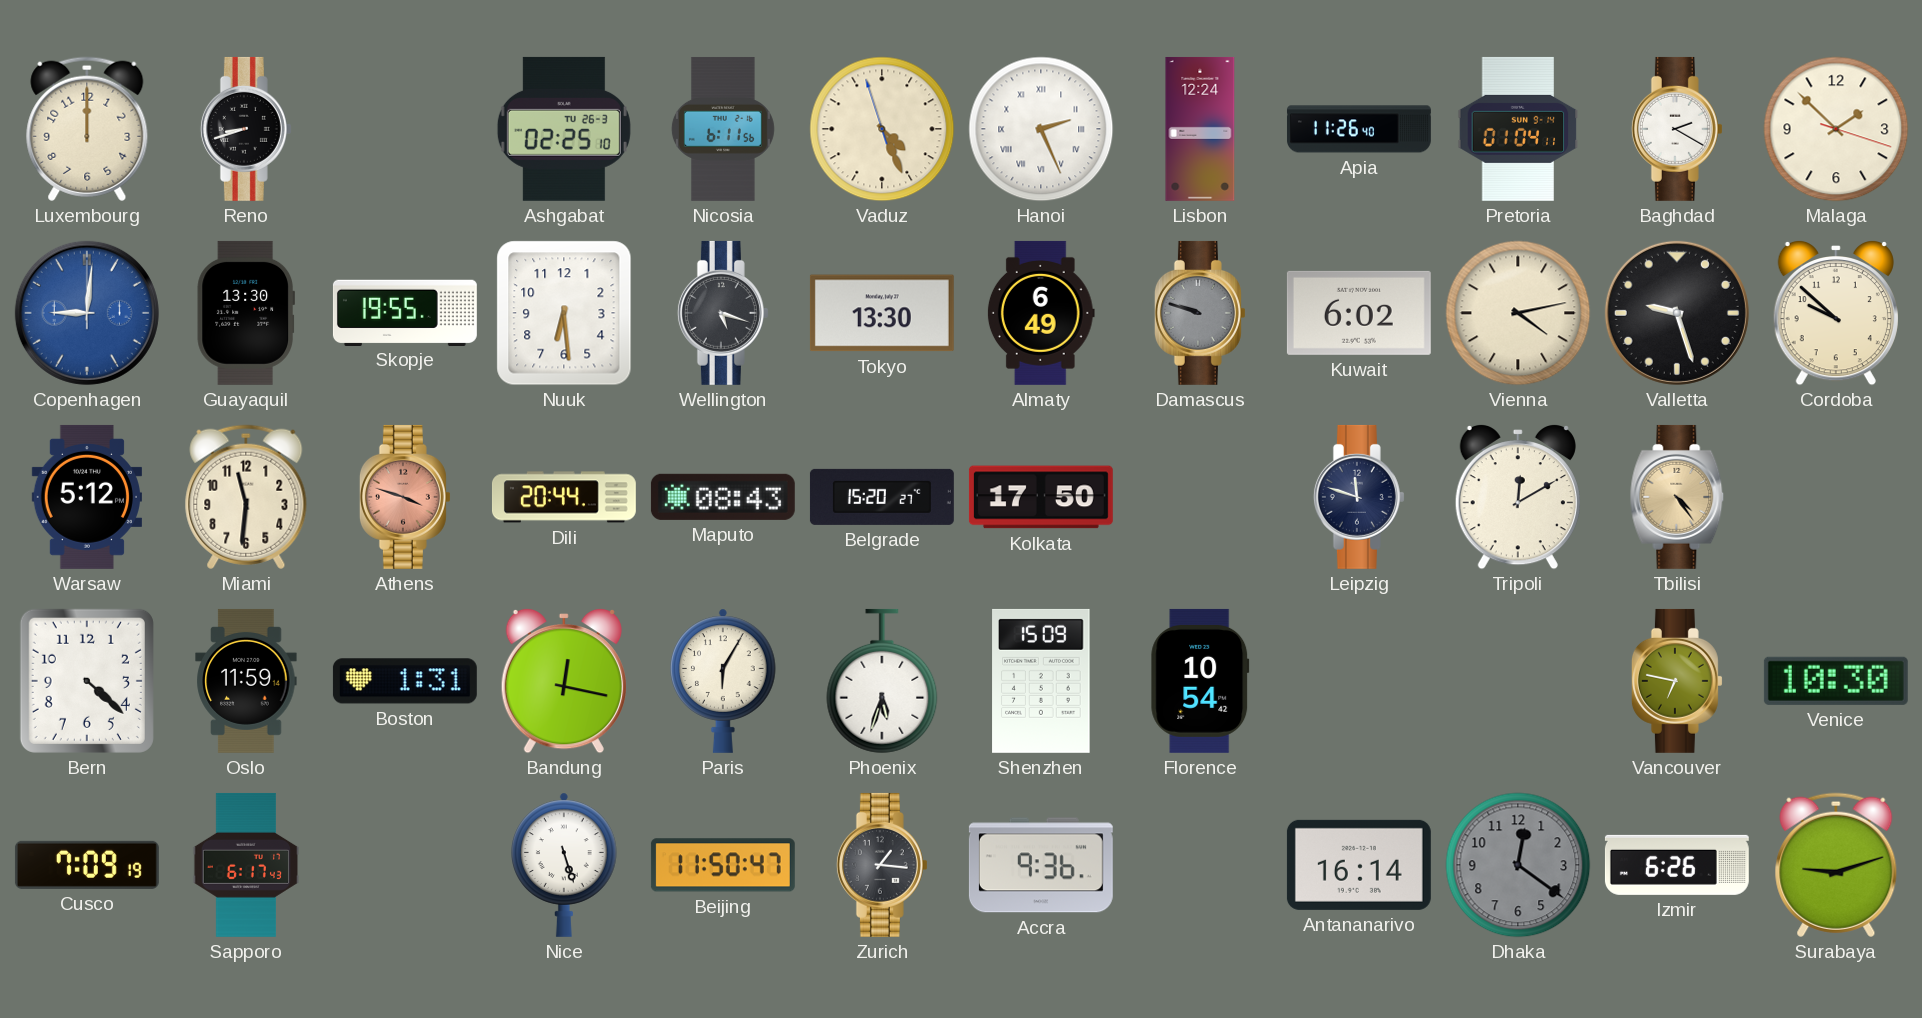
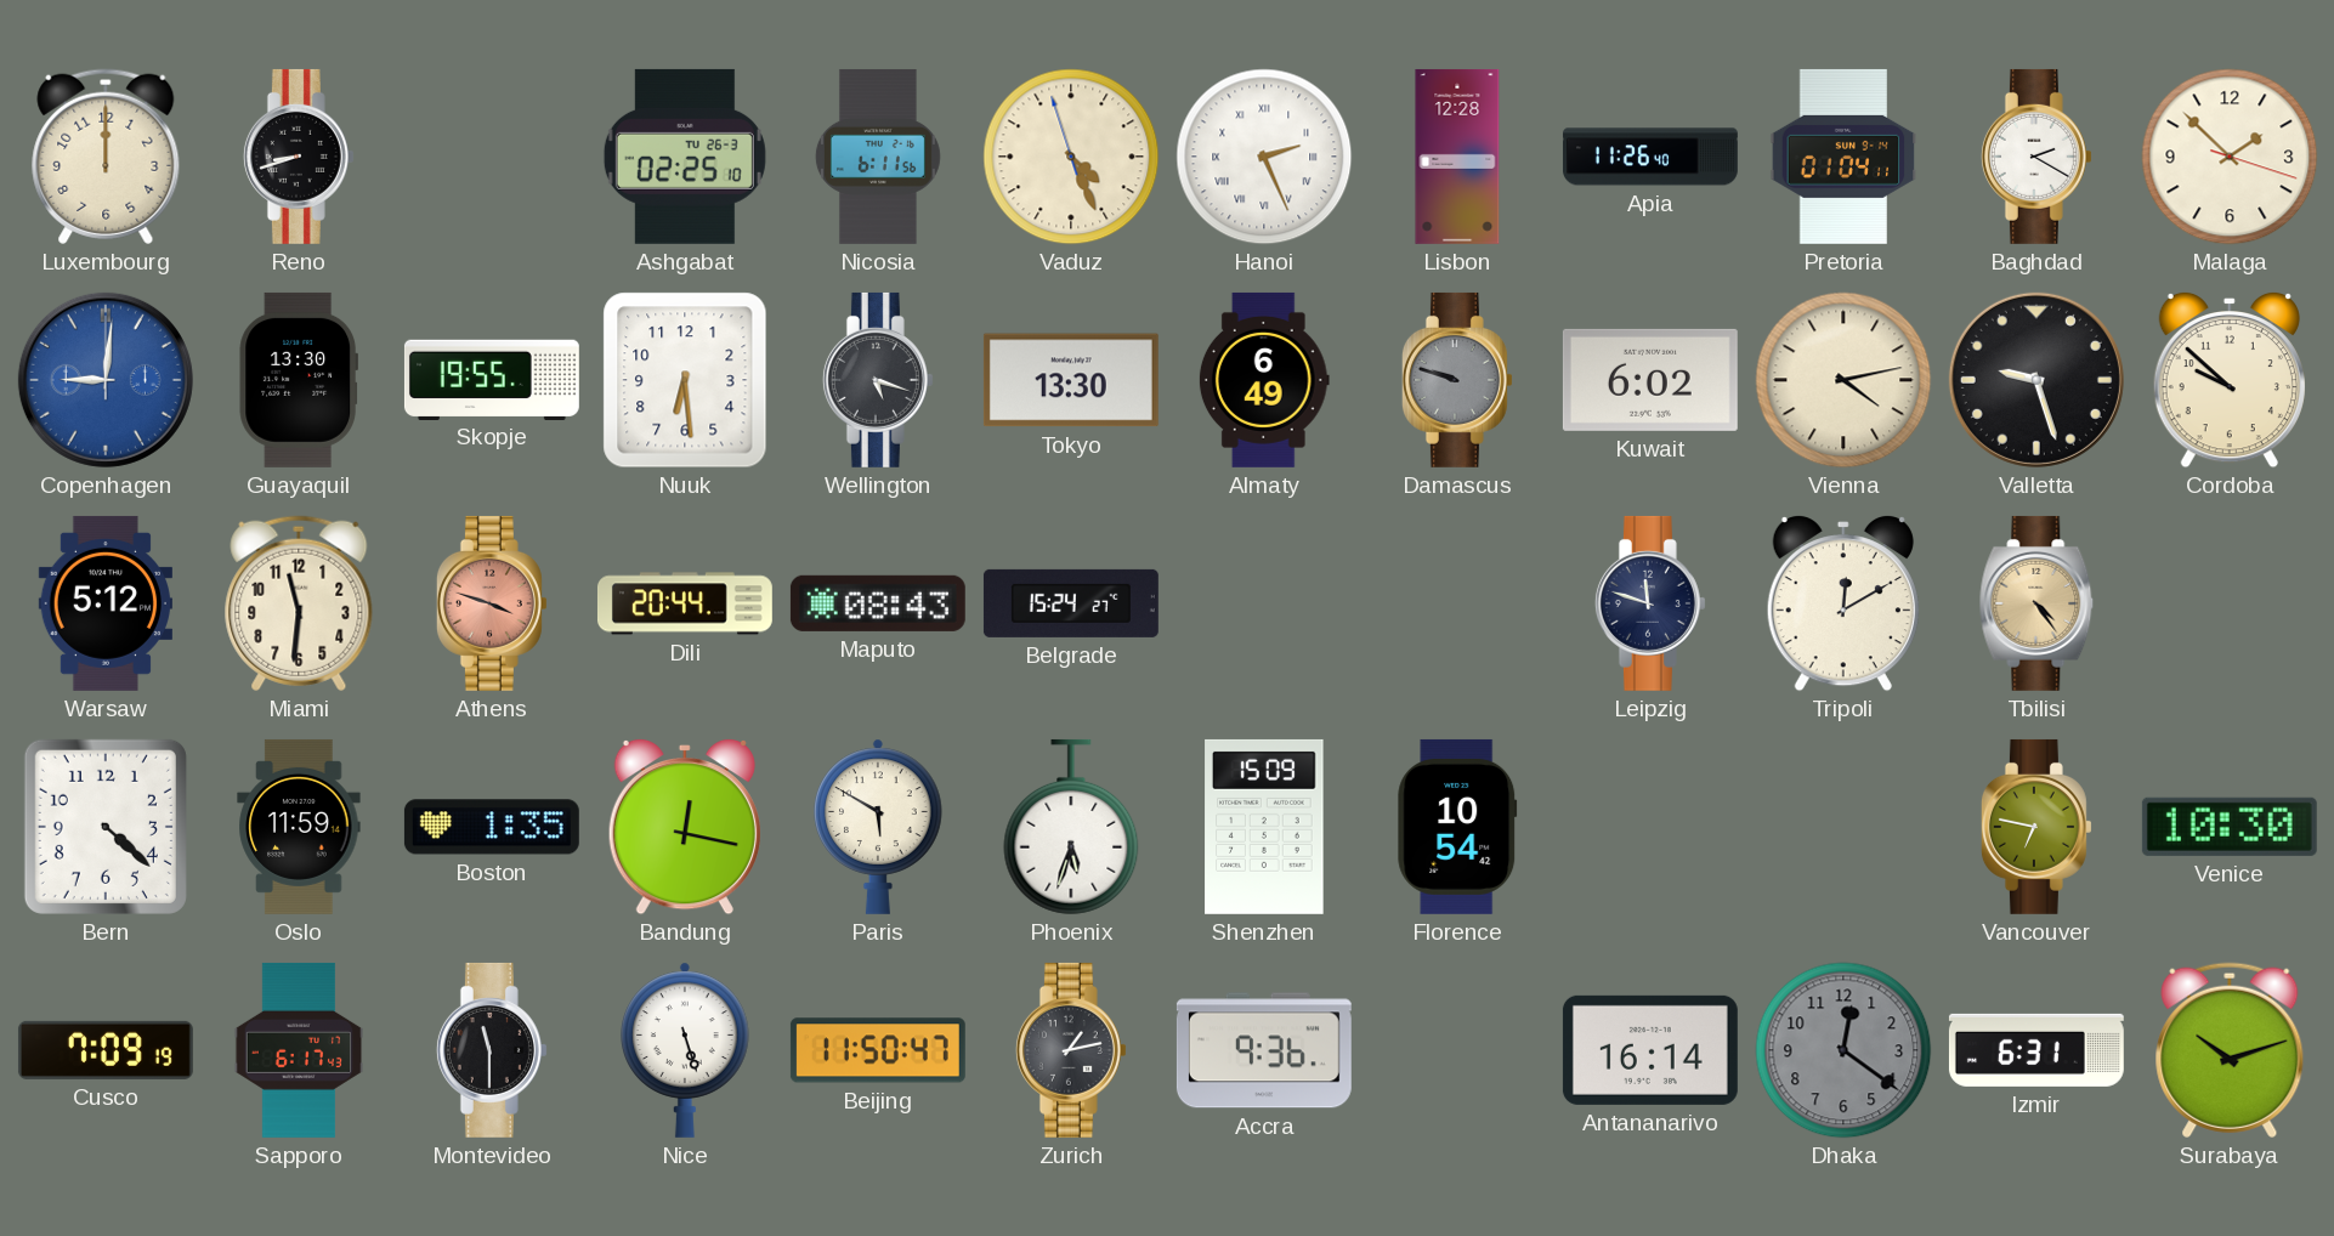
Lisbon: 12:24 -> 12:28 (1457, 157)
Belgrade: 15:20 -> 15:24 (1071, 603)
Kolkata: 17:50 -> none (1041, 497)
Boston: 1:31 -> 1:35 (492, 827)
Paris: 6:05 -> 5:50 (878, 827)
Montevideo: none -> 11:30 (492, 1050)
Zurich: 1:16 -> 1:13 (1071, 1050)
Izmir: 6:26 -> 6:31 (2036, 1050)
Surabaya: 9:12 -> 10:12 (2230, 1050)
